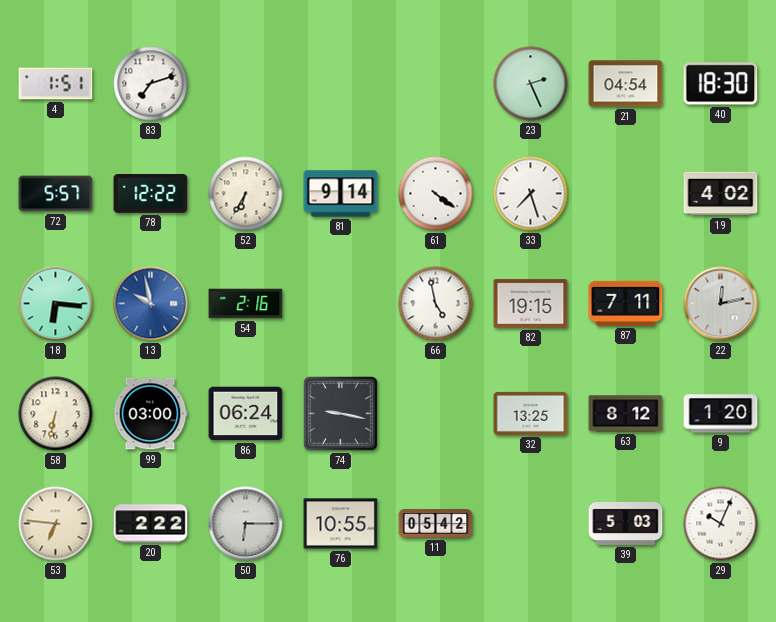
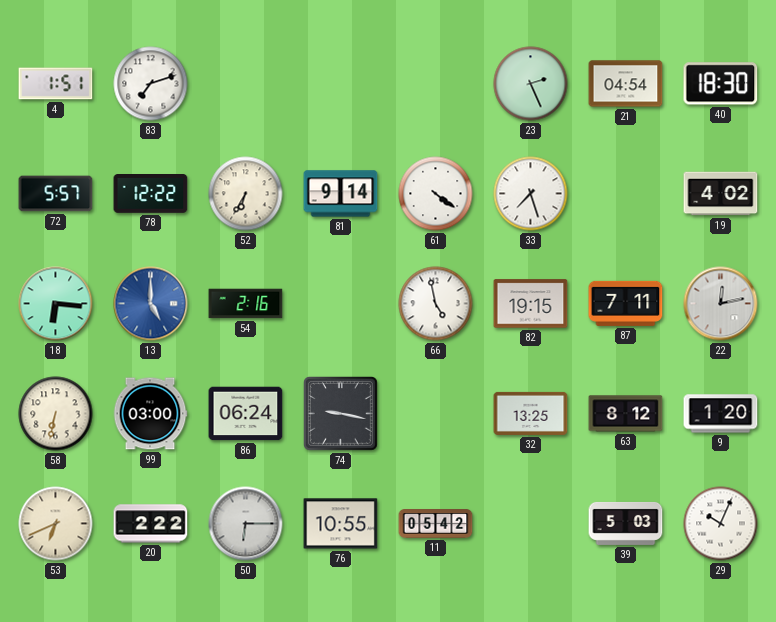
13: 9:58 -> 5:00 (151, 304)
53: 6:46 -> 6:41 (56, 524)
